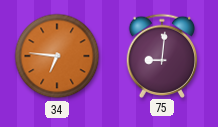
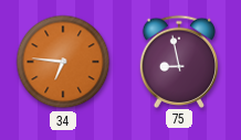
75: 9:01 -> 8:58 (179, 61)
